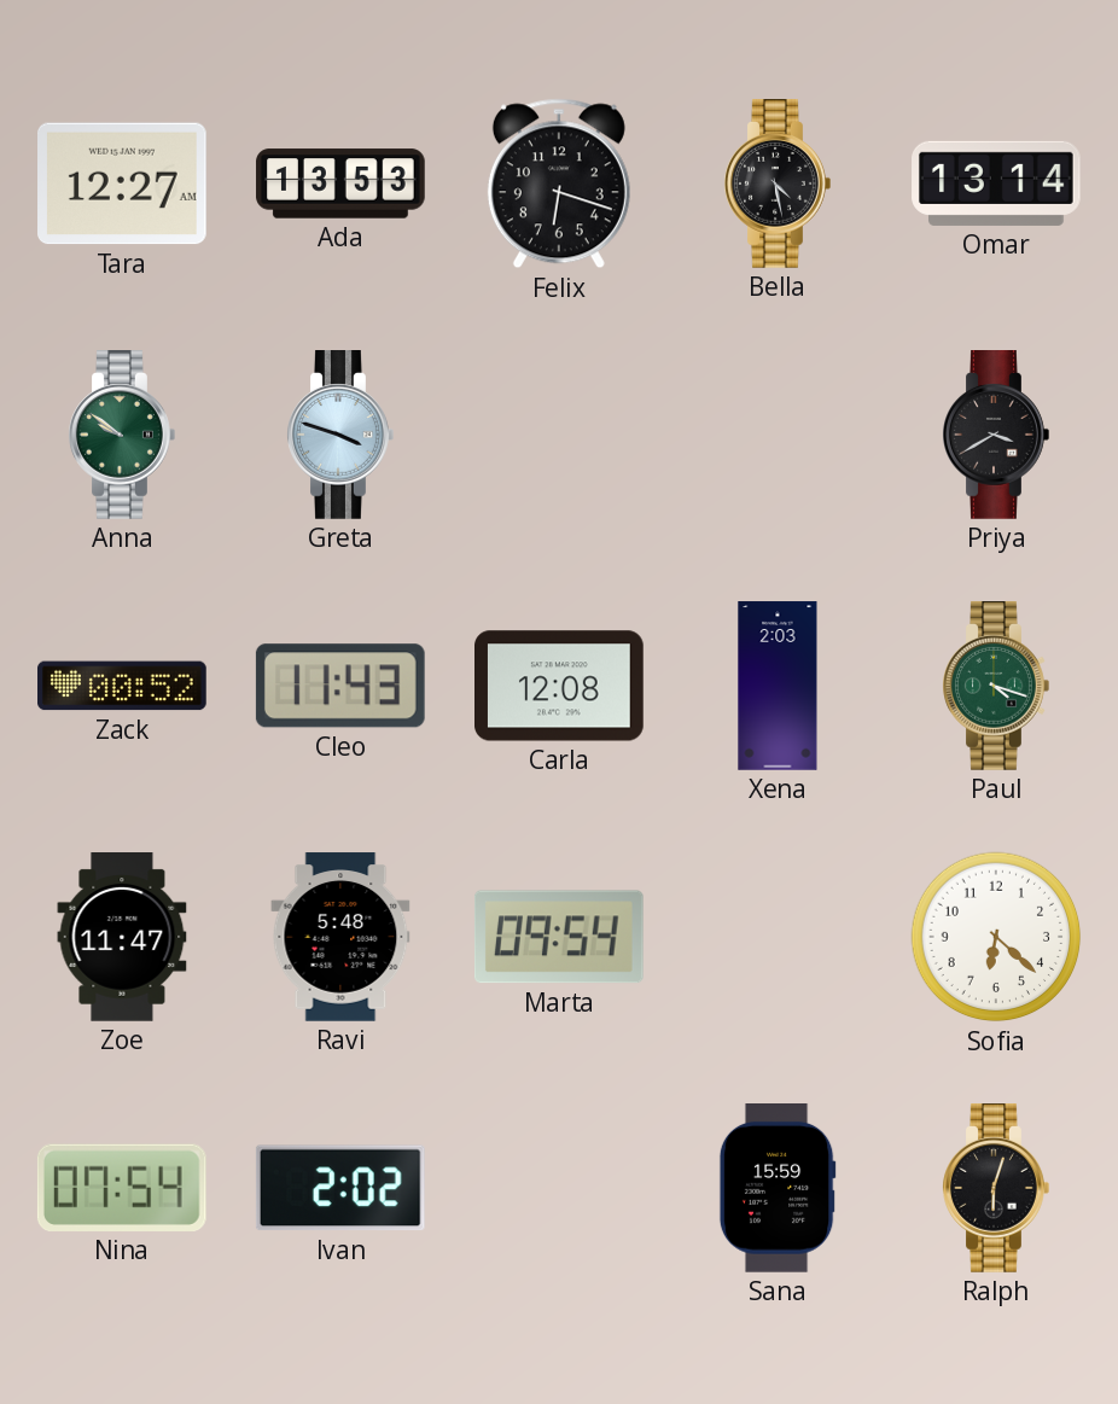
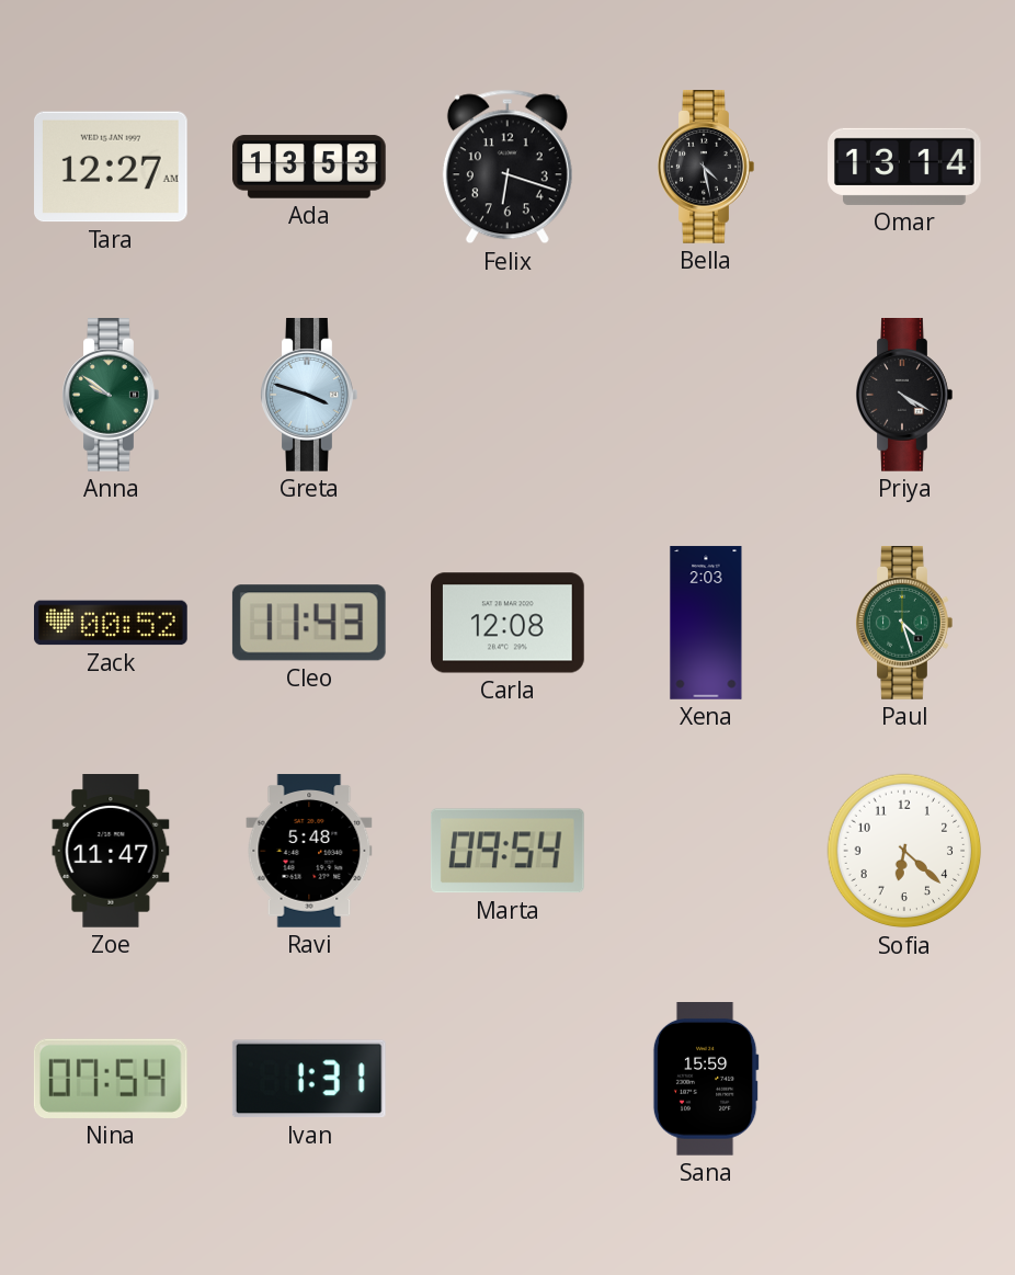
Priya: 3:40 -> 4:20 (904, 395)
Paul: 4:18 -> 4:27 (904, 623)
Ivan: 2:02 -> 1:31 (309, 1079)
Ralph: 6:03 -> none (996, 1188)
